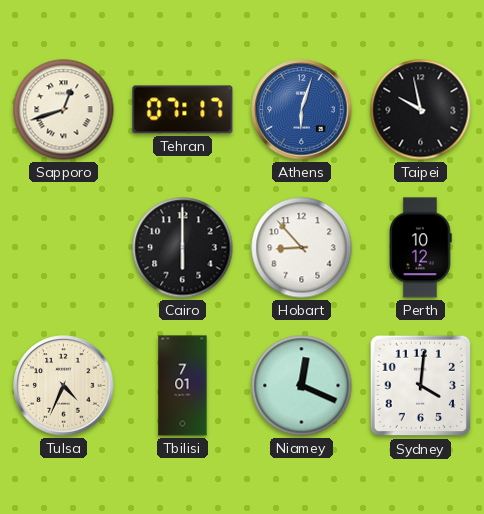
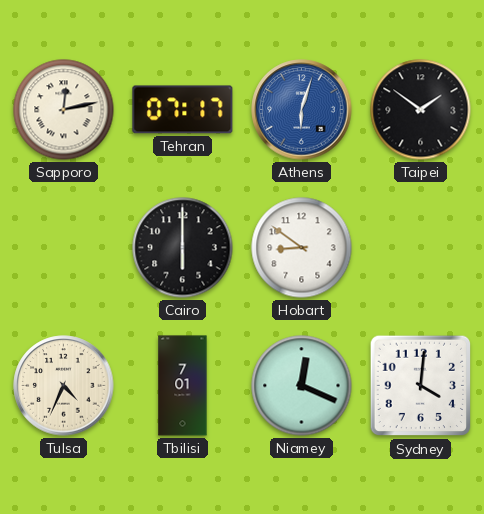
Sapporo: 12:42 -> 12:13 (64, 110)
Taipei: 9:58 -> 1:51 (421, 110)
Hobart: 8:53 -> 8:51 (302, 248)
Perth: 10:12 -> none (421, 248)
